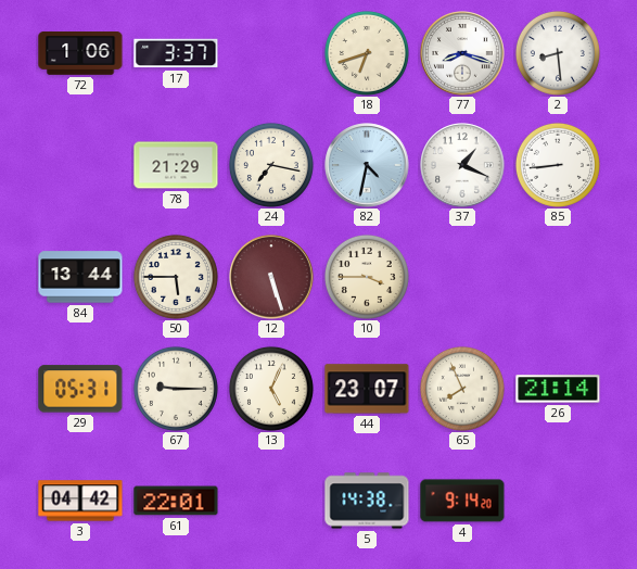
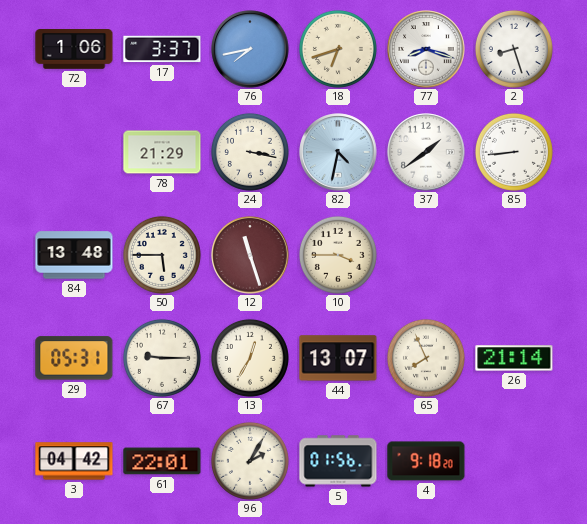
76: none -> 7:43 (250, 49)
2: 8:29 -> 8:27 (514, 49)
24: 7:17 -> 3:17 (250, 152)
37: 1:19 -> 1:39 (426, 152)
84: 13:44 -> 13:48 (74, 255)
12: 5:27 -> 11:27 (250, 255)
13: 5:04 -> 12:35 (250, 358)
44: 23:07 -> 13:07 (338, 358)
96: none -> 2:05 (250, 461)
5: 14:38 -> 01:56 (338, 461)
4: 9:14 -> 9:18 (426, 461)
